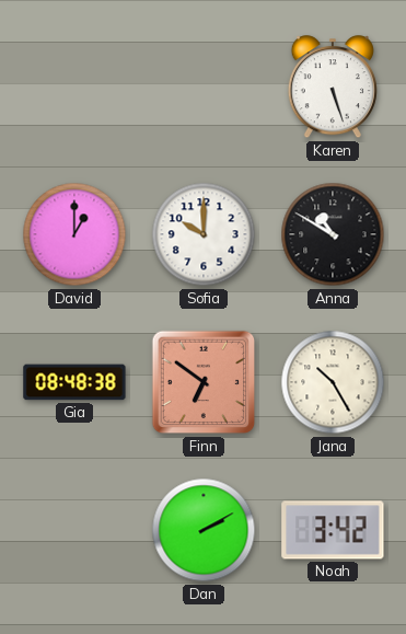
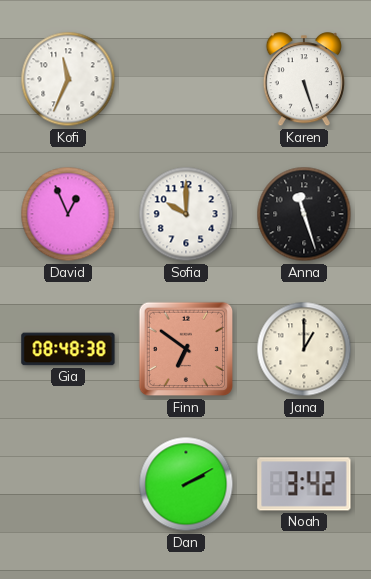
Kofi: none -> 11:34 (68, 79)
David: 1:00 -> 12:56 (68, 214)
Anna: 10:50 -> 11:27 (304, 214)
Jana: 10:25 -> 1:00 (304, 349)
